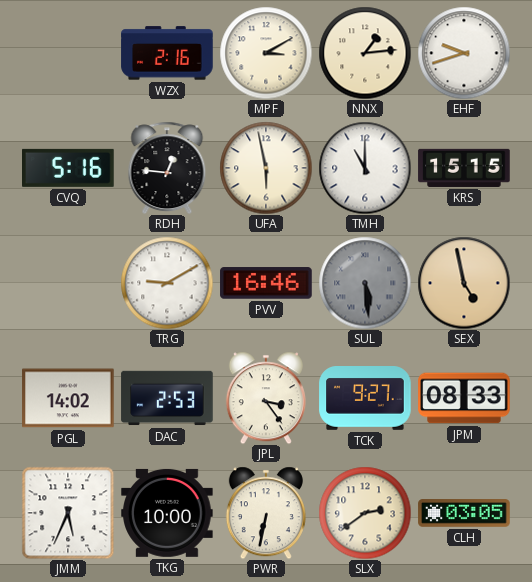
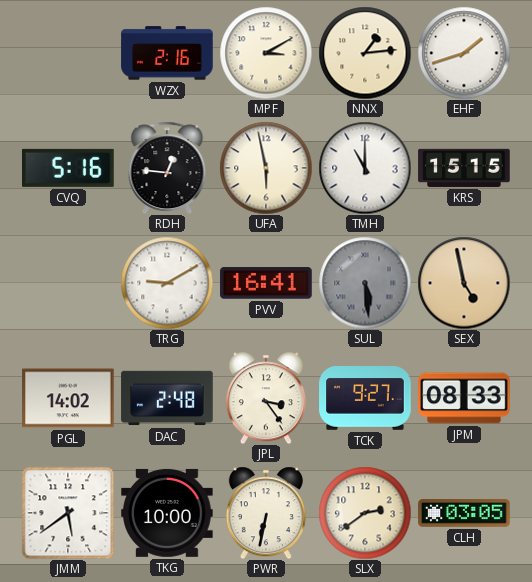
EHF: 9:42 -> 1:42 (464, 53)
PVV: 16:46 -> 16:41 (266, 283)
DAC: 2:53 -> 2:48 (167, 398)
JMM: 5:34 -> 5:39 (68, 513)
